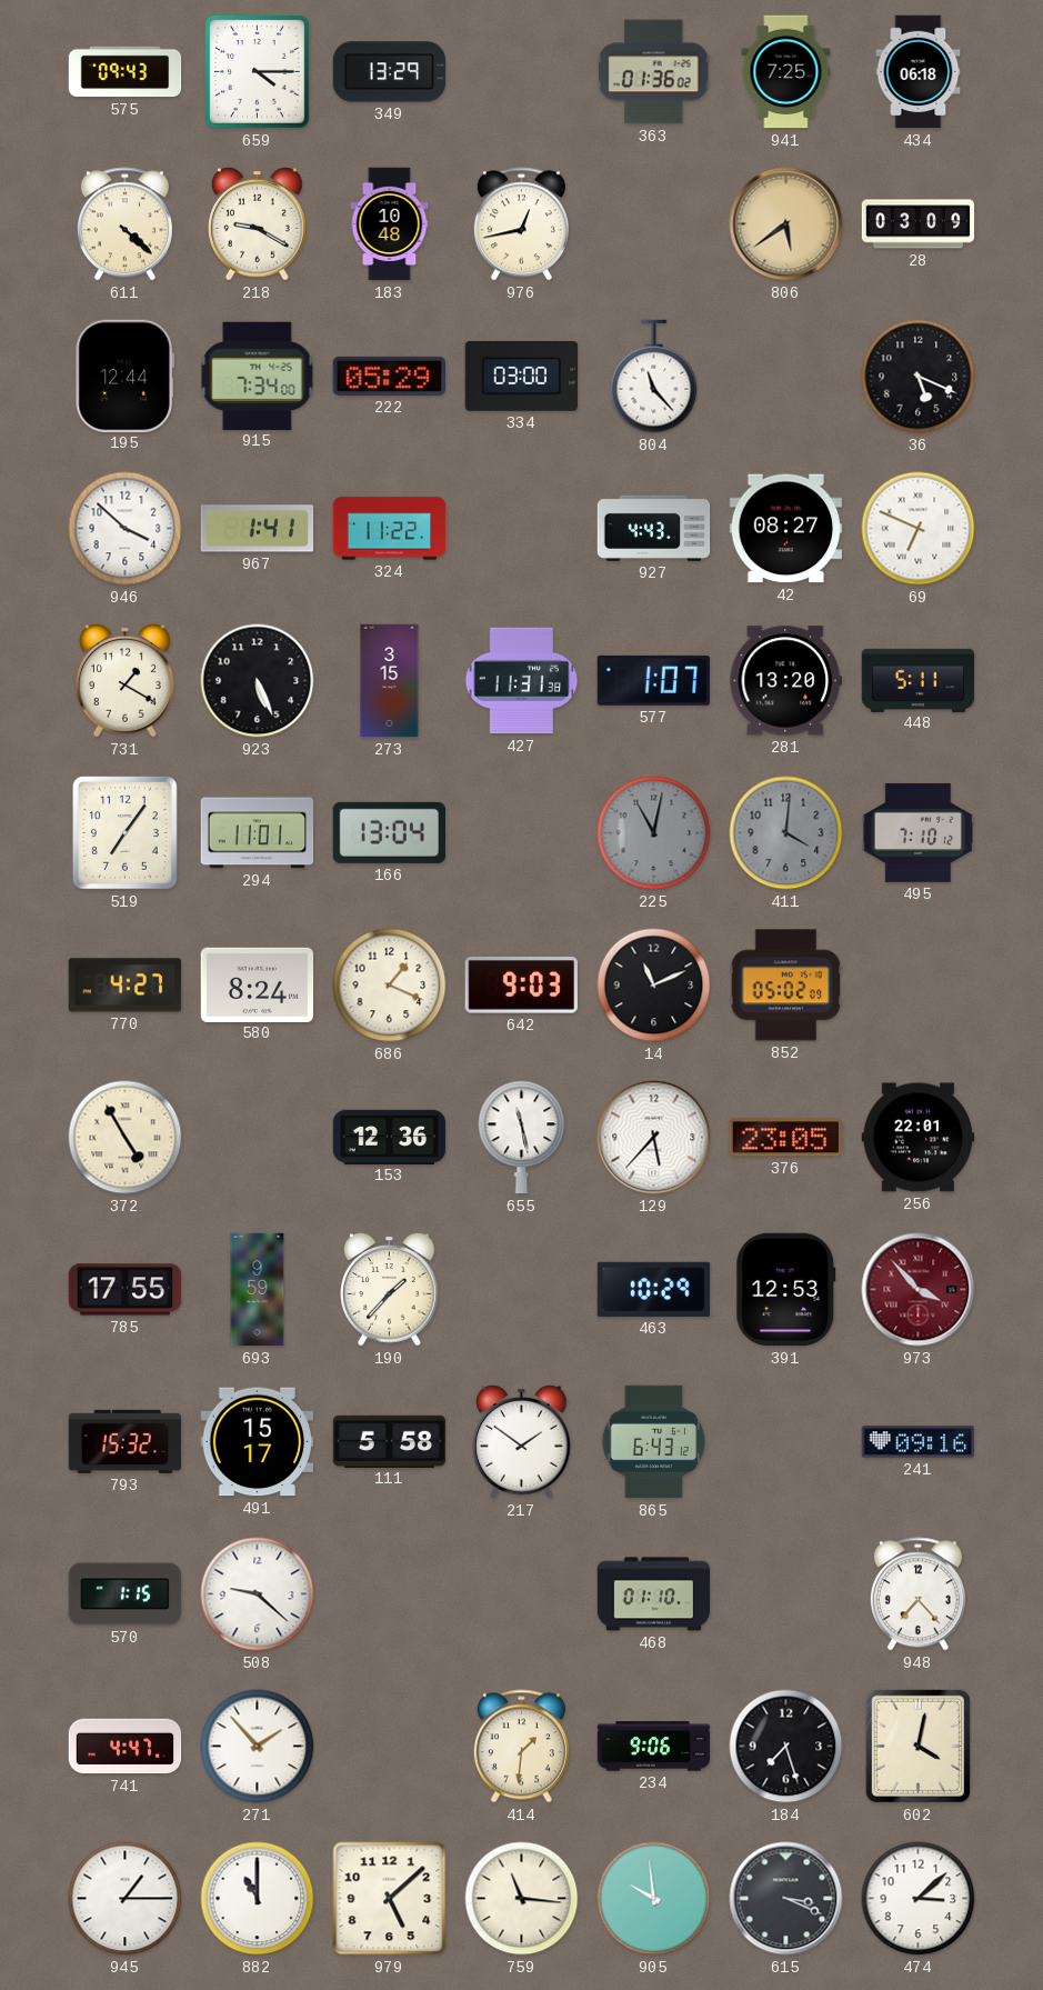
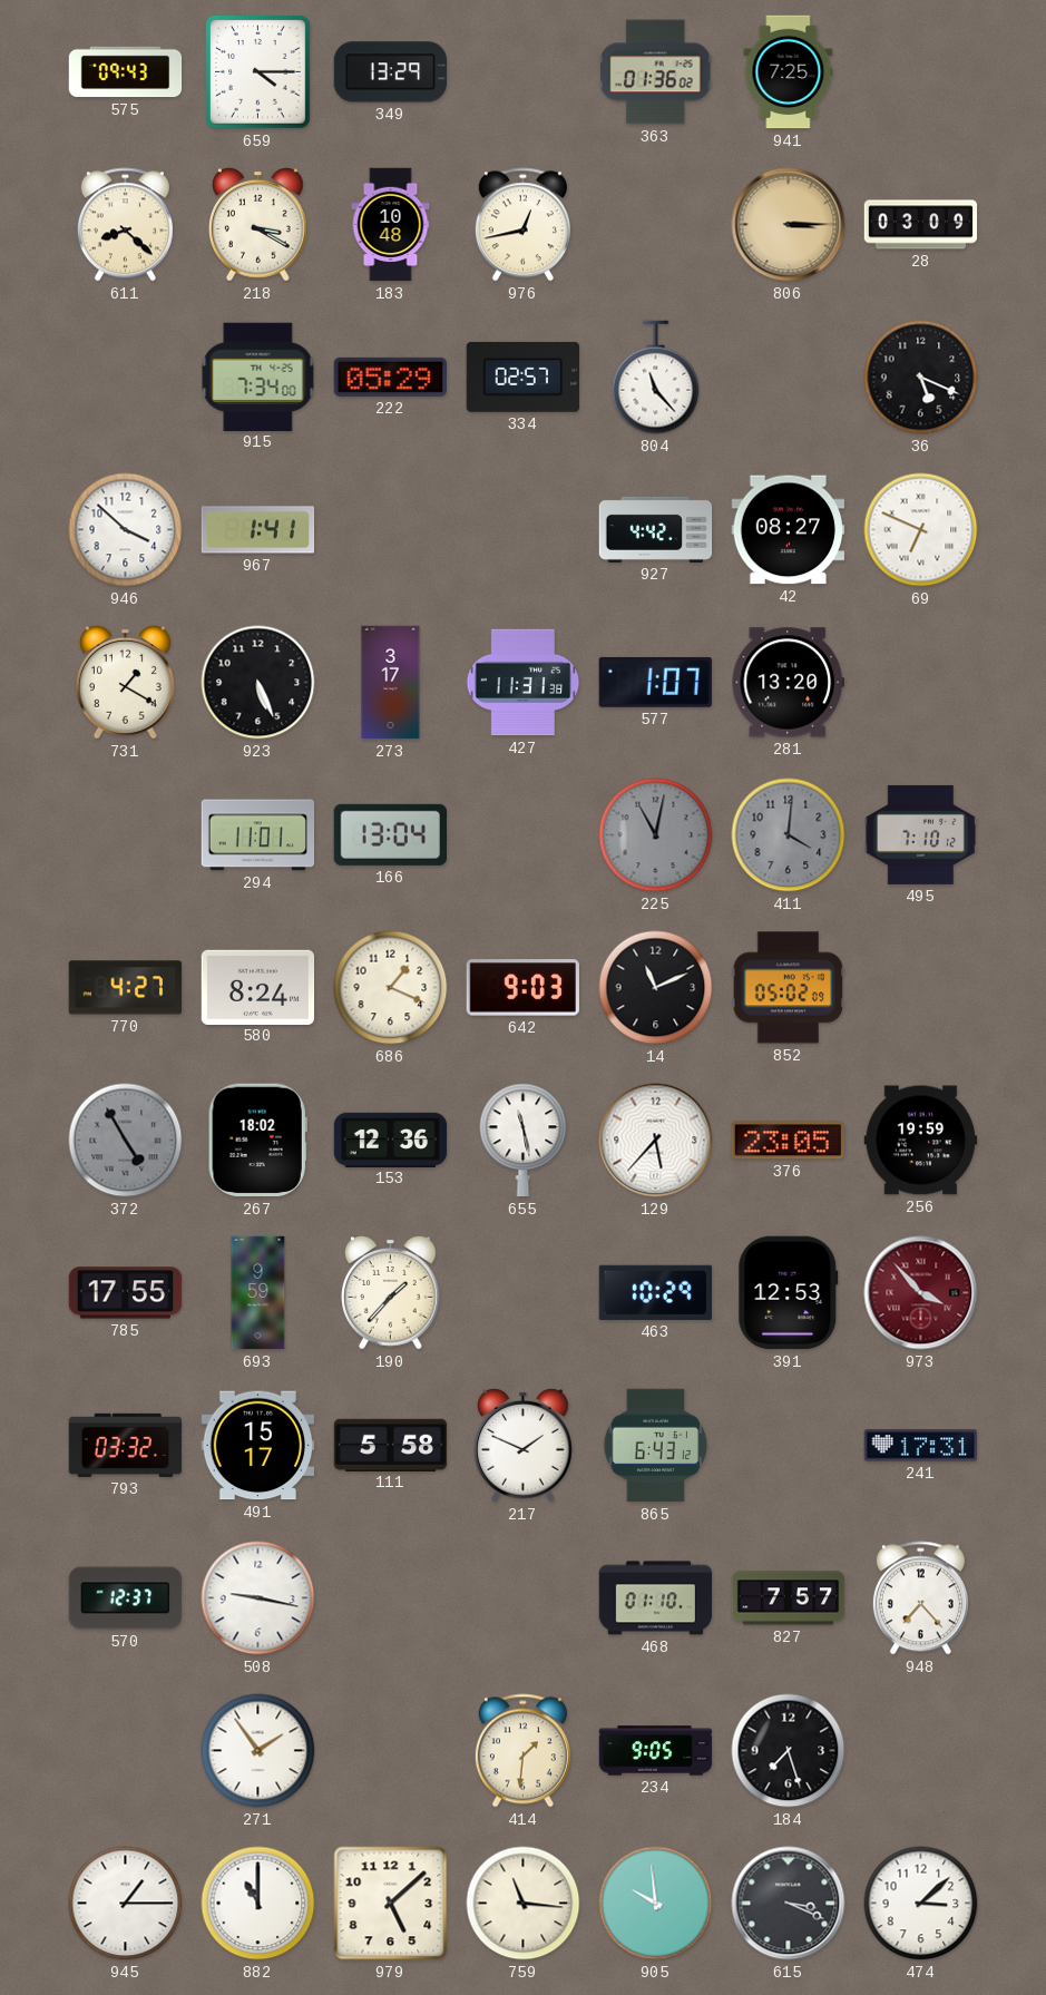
434: 06:18 -> none (919, 72)
611: 4:22 -> 8:22 (125, 225)
218: 9:20 -> 3:20 (258, 225)
806: 5:39 -> 3:15 (789, 225)
195: 12:44 -> none (124, 376)
334: 03:00 -> 02:57 (524, 376)
324: 11:22 -> none (390, 529)
927: 4:43 -> 4:42 (656, 529)
273: 3:15 -> 3:17 (391, 683)
448: 5:11 -> none (919, 680)
519: 7:06 -> none (126, 833)
372 dial: cream -> grey (126, 1141)
267: none -> 18:02 (257, 1141)
256: 22:01 -> 19:59 (921, 1141)
793: 15:32 -> 03:32 (126, 1445)
217: 1:51 -> 1:49 (524, 1446)
241: 09:16 -> 17:31 (921, 1446)
570: 1:15 -> 12:37 (126, 1598)
508: 9:22 -> 9:17 (258, 1598)
827: none -> 7:57 (789, 1598)
741: 4:47 -> none (126, 1747)
271: 1:53 -> 1:54 (258, 1751)
234: 9:06 -> 9:05 (656, 1751)
602: 4:02 -> none (917, 1746)
